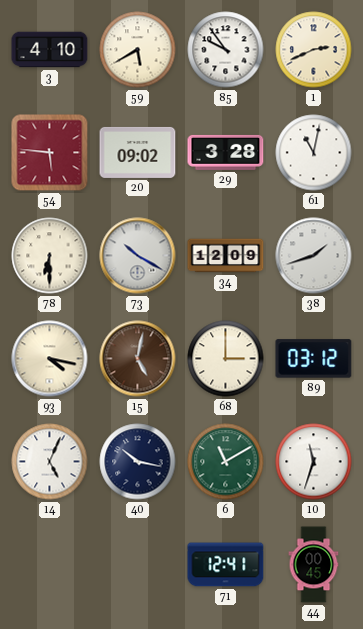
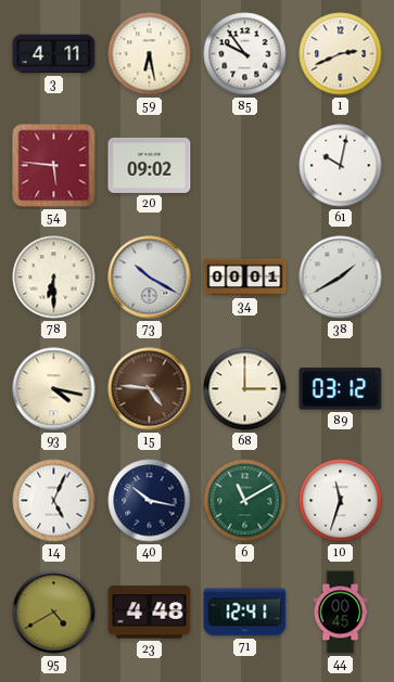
3: 4:10 -> 4:11 (54, 54)
59: 5:40 -> 6:28 (150, 54)
29: 3:28 -> none (226, 152)
61: 11:02 -> 10:02 (341, 166)
34: 12:09 -> 00:01 (245, 278)
38: 1:42 -> 1:40 (341, 278)
15: 5:02 -> 4:46 (150, 389)
95: none -> 4:40 (54, 613)
23: none -> 4:48 (150, 613)
